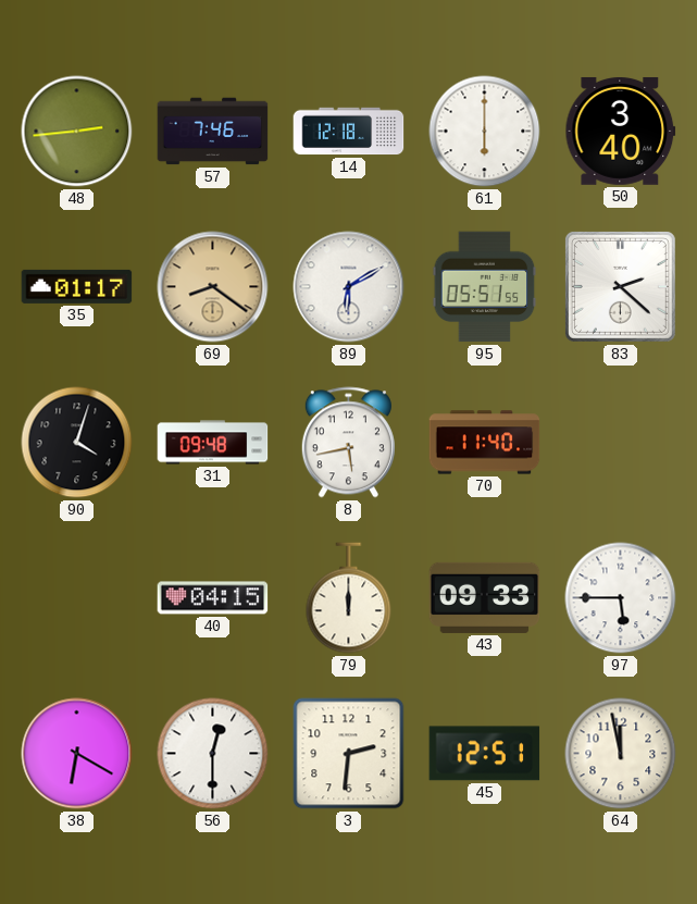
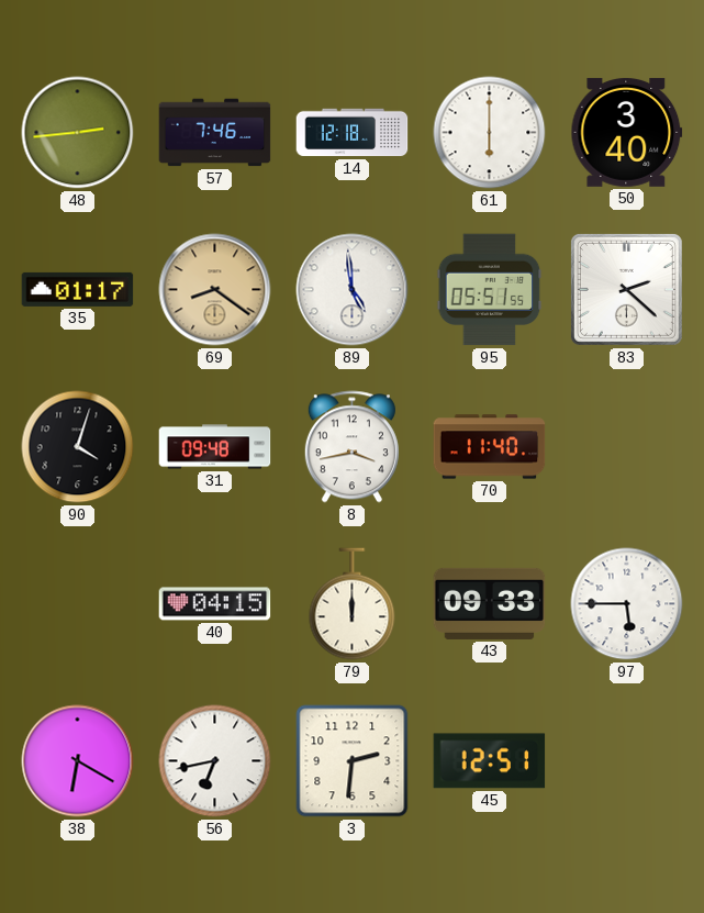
89: 6:10 -> 4:59 (353, 290)
8: 5:43 -> 3:43 (351, 447)
56: 12:30 -> 6:43 (215, 761)
64: 11:58 -> none (621, 754)
